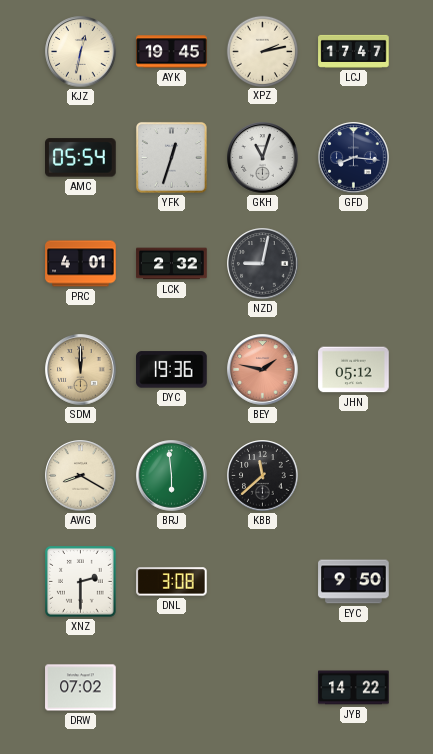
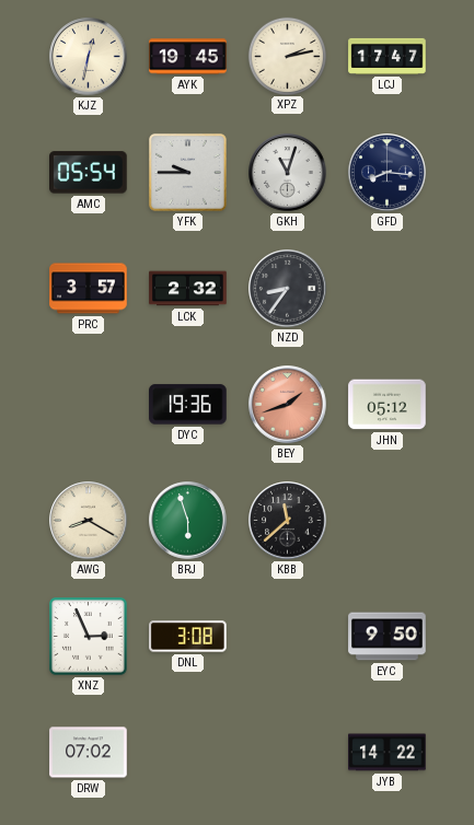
YFK: 12:33 -> 9:45 (187, 172)
PRC: 4:01 -> 3:57 (89, 289)
NZD: 9:02 -> 8:36 (288, 289)
SDM: 12:00 -> none (81, 370)
BEY: 1:47 -> 1:42 (288, 405)
BRJ: 5:59 -> 5:57 (188, 521)
XNZ: 2:30 -> 2:56 (89, 637)
